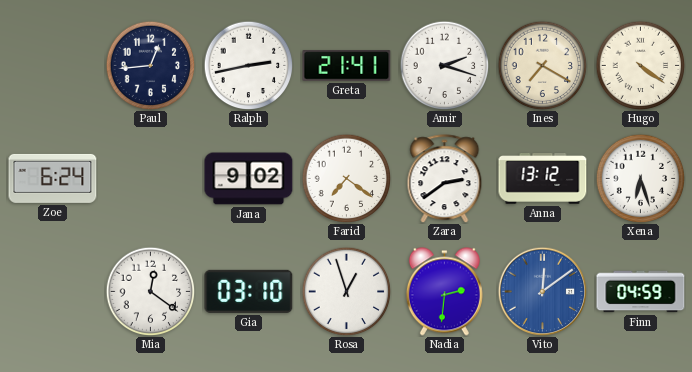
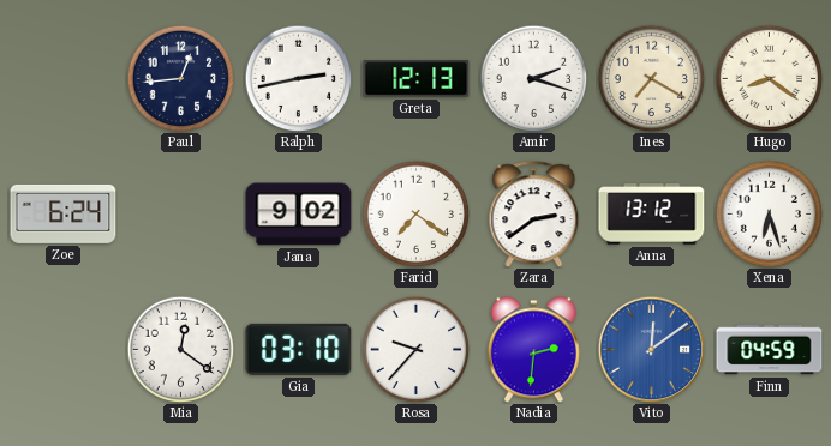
Greta: 21:41 -> 12:13 (417, 79)
Hugo: 4:21 -> 8:21 (769, 78)
Rosa: 12:57 -> 9:37 (416, 349)
